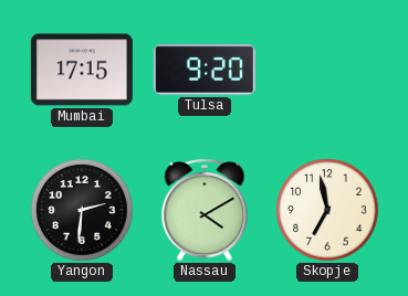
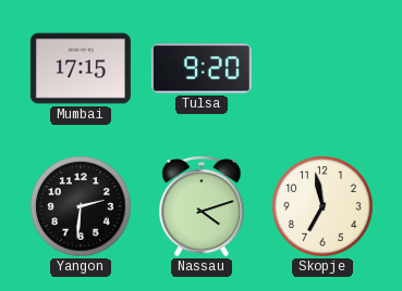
Nassau: 4:10 -> 4:12 (202, 206)
